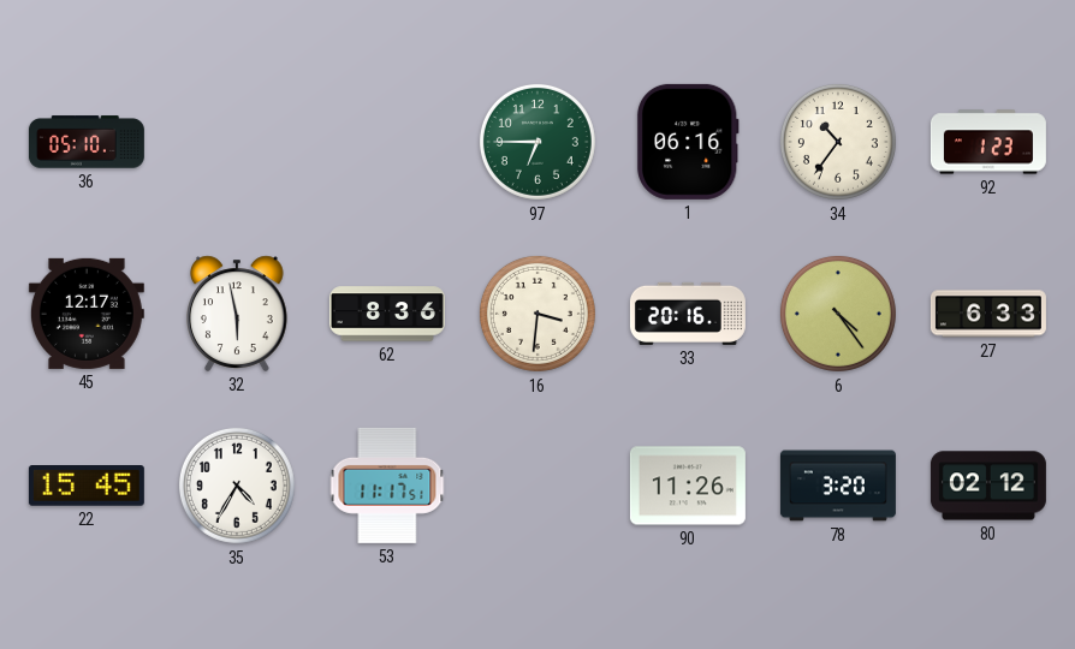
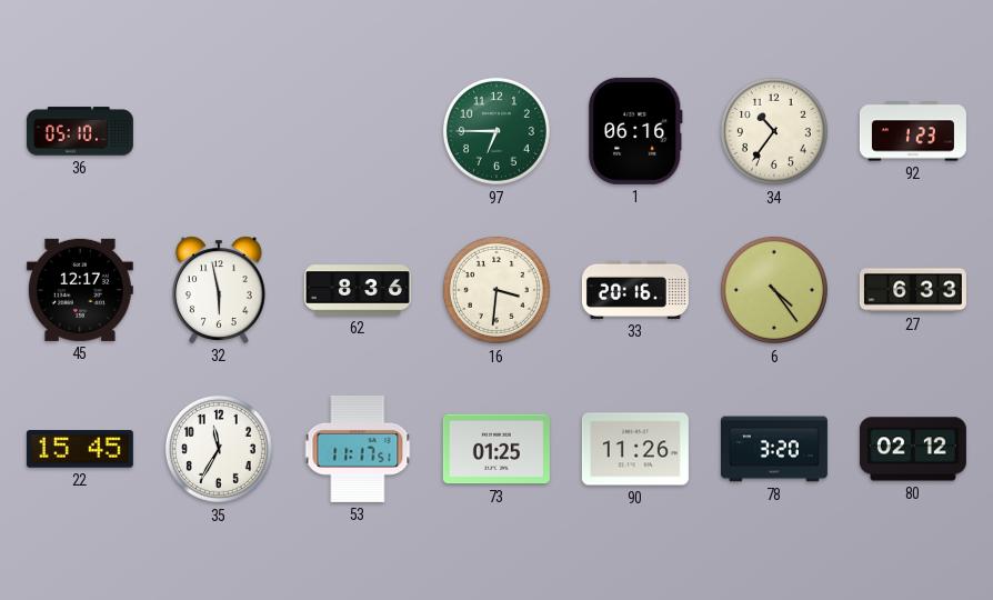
35: 4:35 -> 11:35 (219, 449)
73: none -> 01:25 (496, 449)
